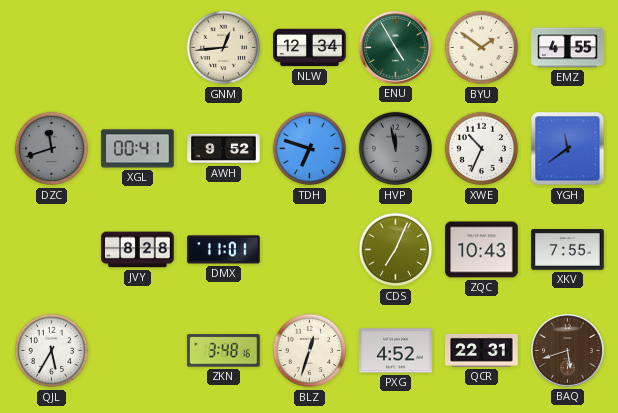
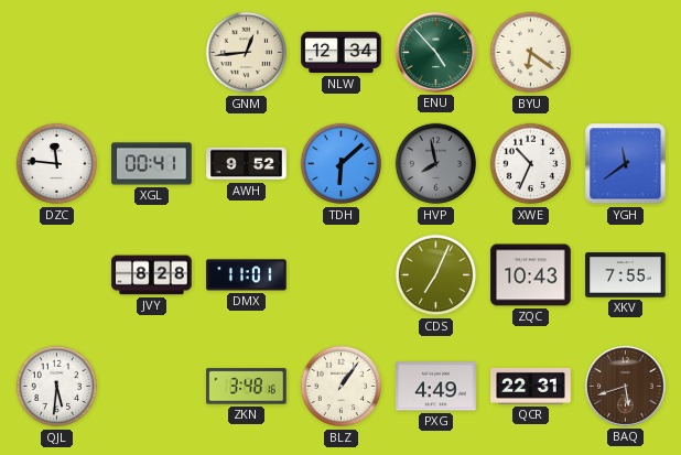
ENU: 4:55 -> 4:53 (435, 52)
BYU: 1:51 -> 6:21 (531, 53)
EMZ: 4:55 -> none (568, 48)
DZC: 11:42 -> 11:46 (57, 164)
DZC dial: grey -> white (57, 164)
TDH: 6:48 -> 6:08 (342, 164)
HVP: 11:58 -> 7:58 (436, 164)
QJL: 5:35 -> 5:31 (57, 387)
BLZ: 12:33 -> 1:06 (342, 387)
PXG: 4:52 -> 4:49 (436, 387)
